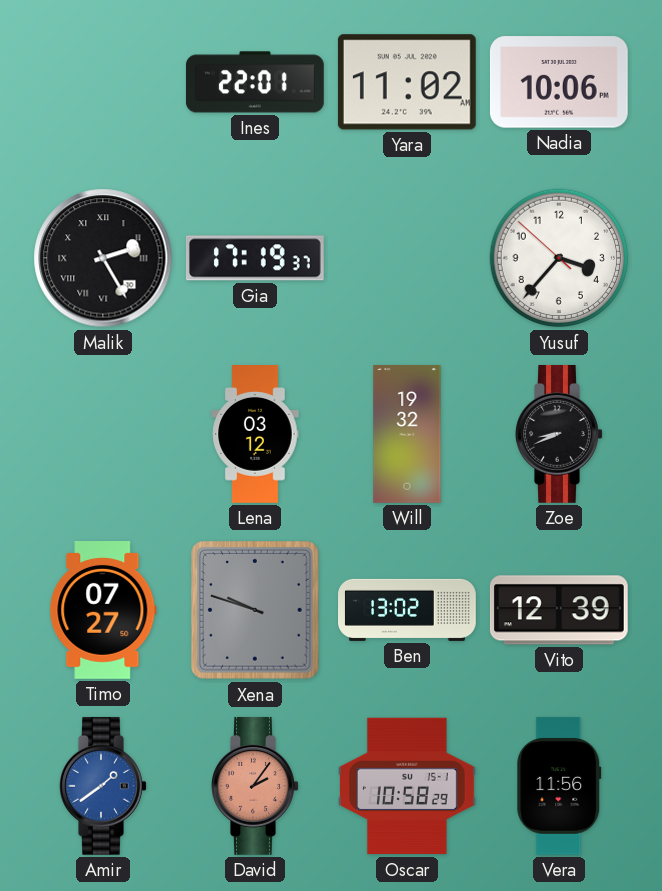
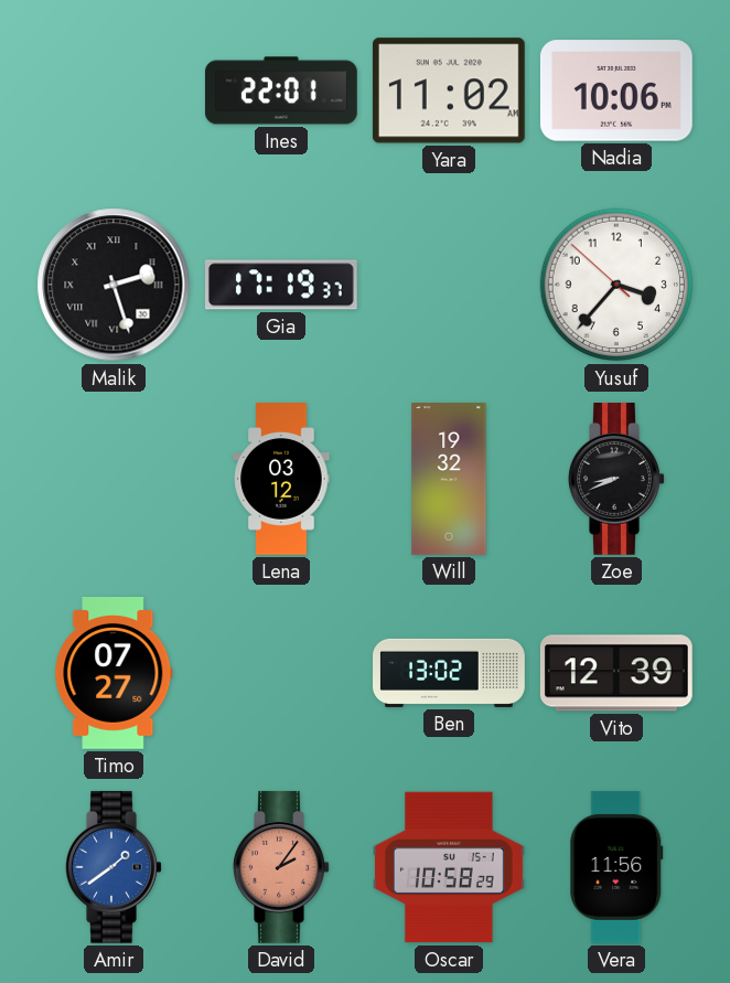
Malik: 2:25 -> 2:27 (114, 285)
Xena: 9:48 -> none (256, 611)
